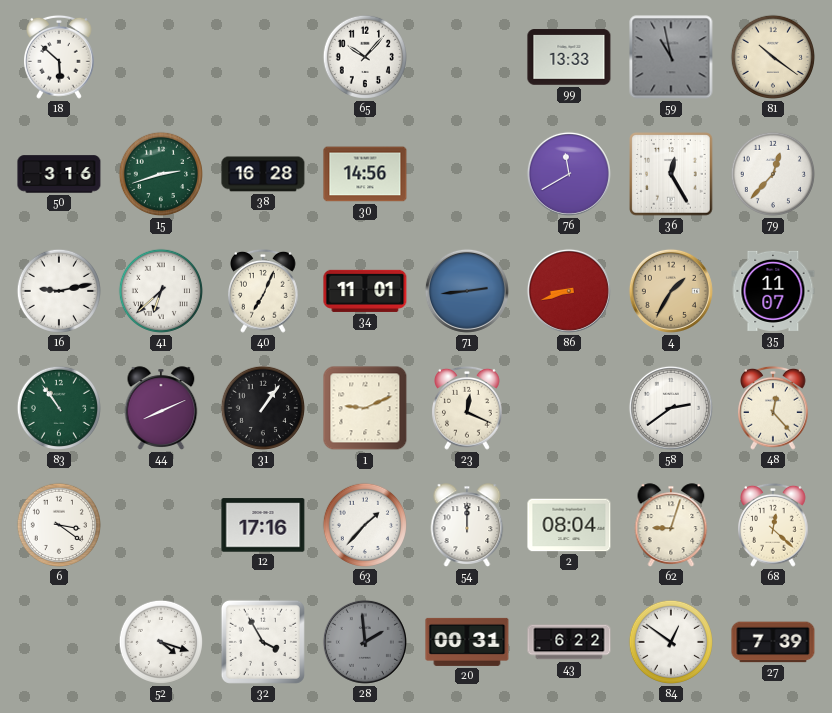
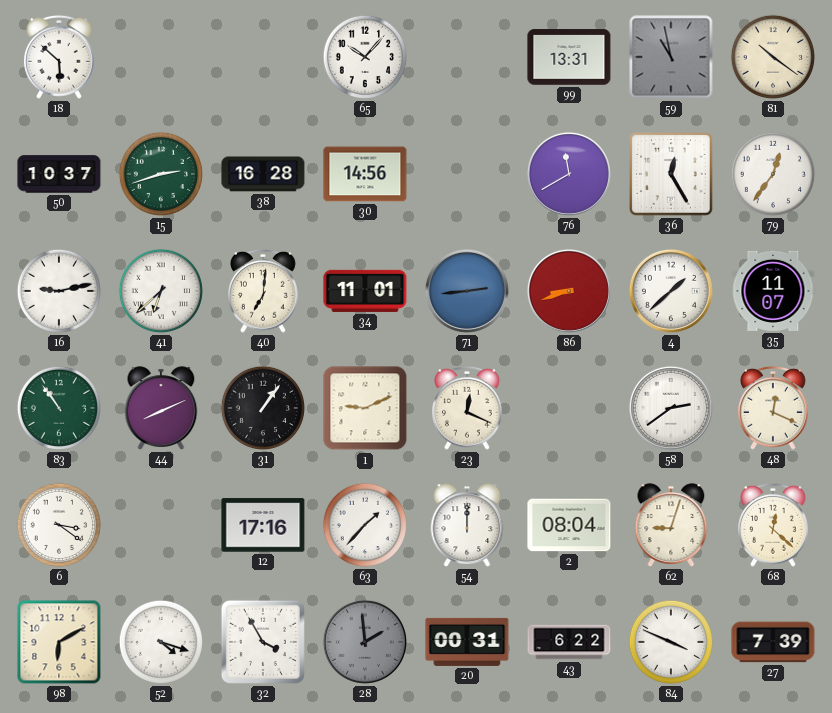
99: 13:33 -> 13:31 (569, 57)
50: 3:16 -> 10:37 (59, 174)
79: 12:37 -> 12:36 (773, 174)
40: 7:04 -> 7:01 (264, 291)
4: 1:35 -> 1:38 (671, 291)
4 dial: champagne -> white (671, 291)
48: 12:23 -> 12:19 (774, 408)
98: none -> 6:10 (59, 642)
84: 12:51 -> 3:49 (671, 642)
